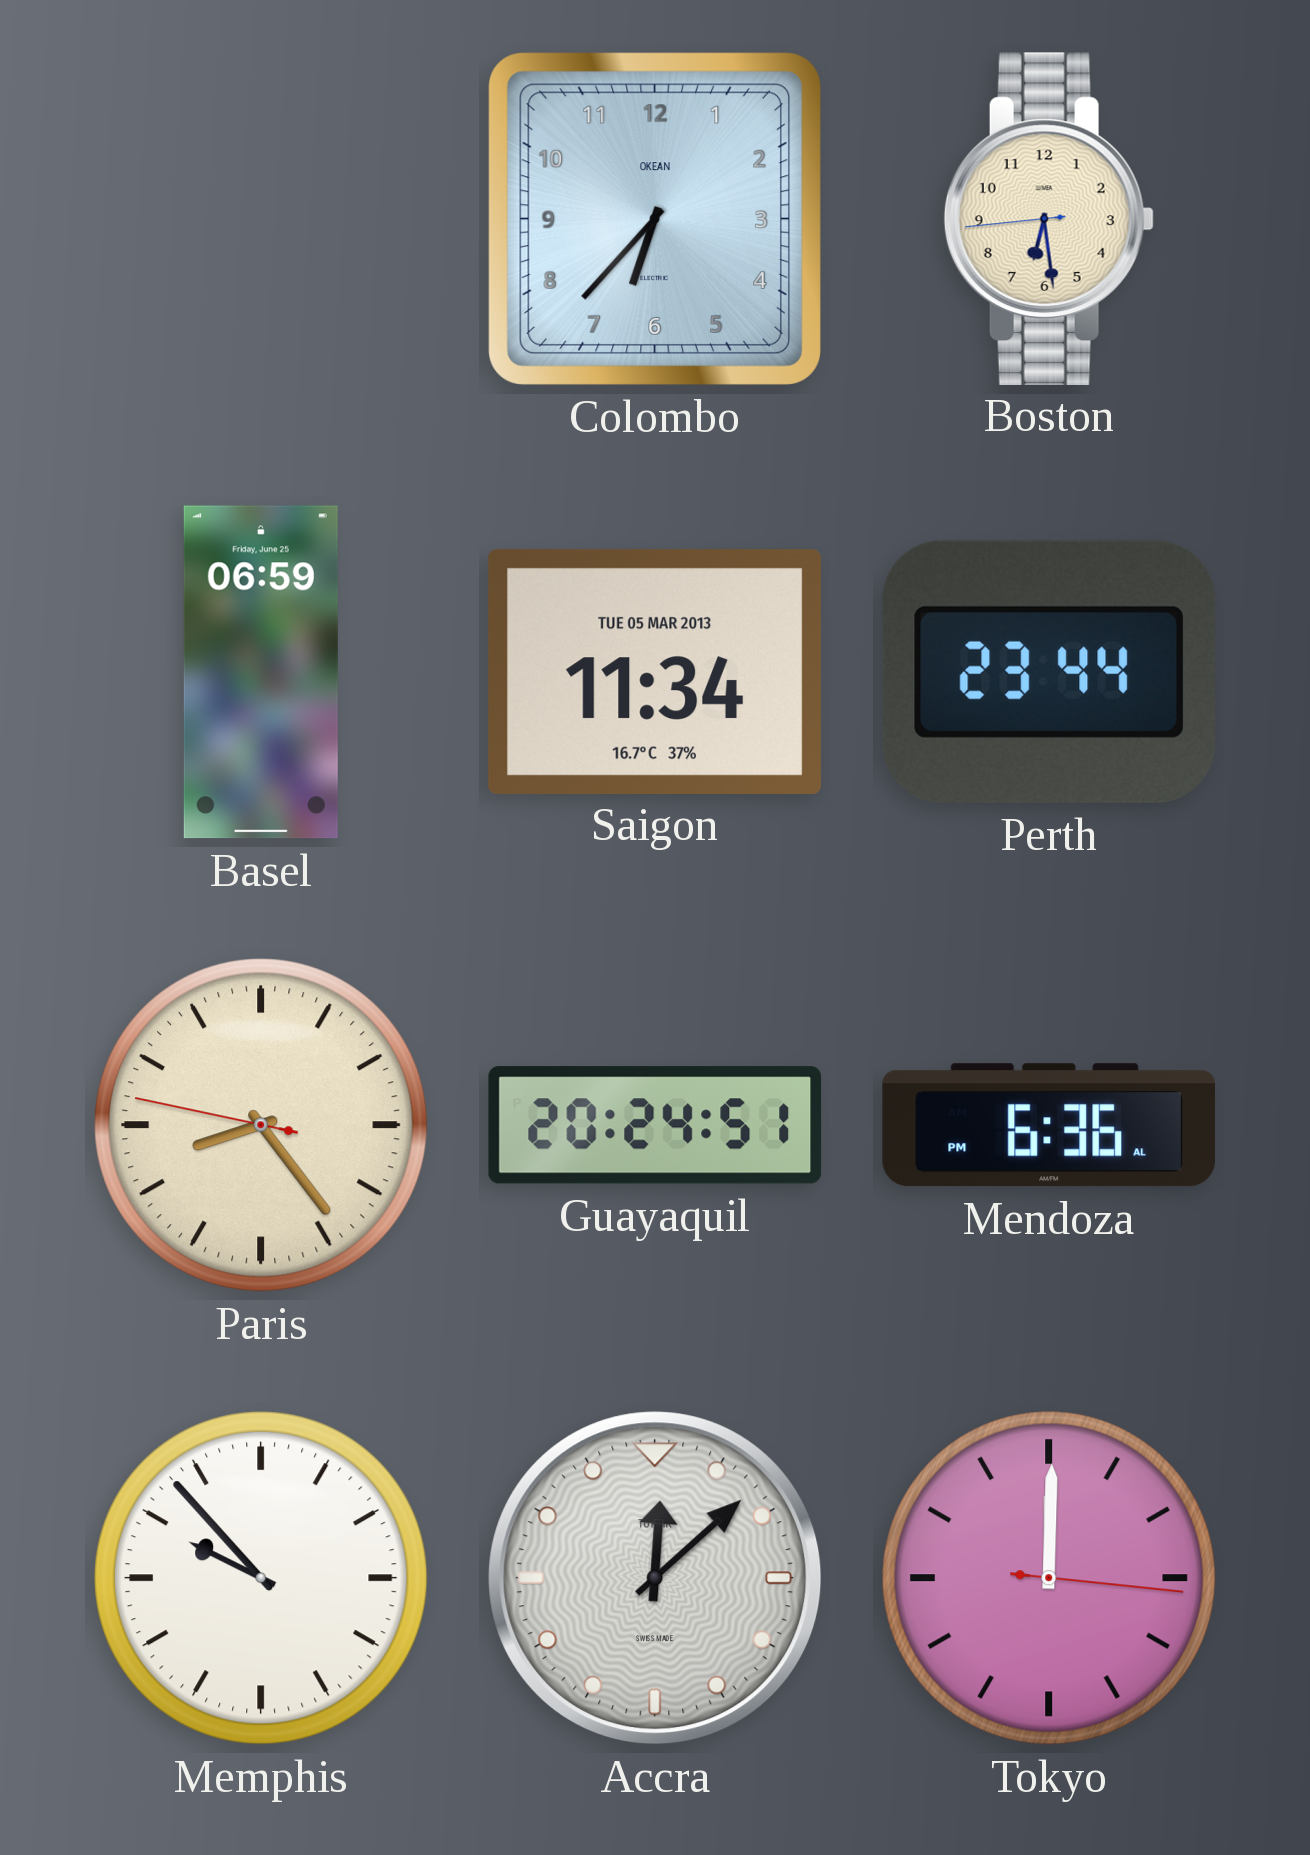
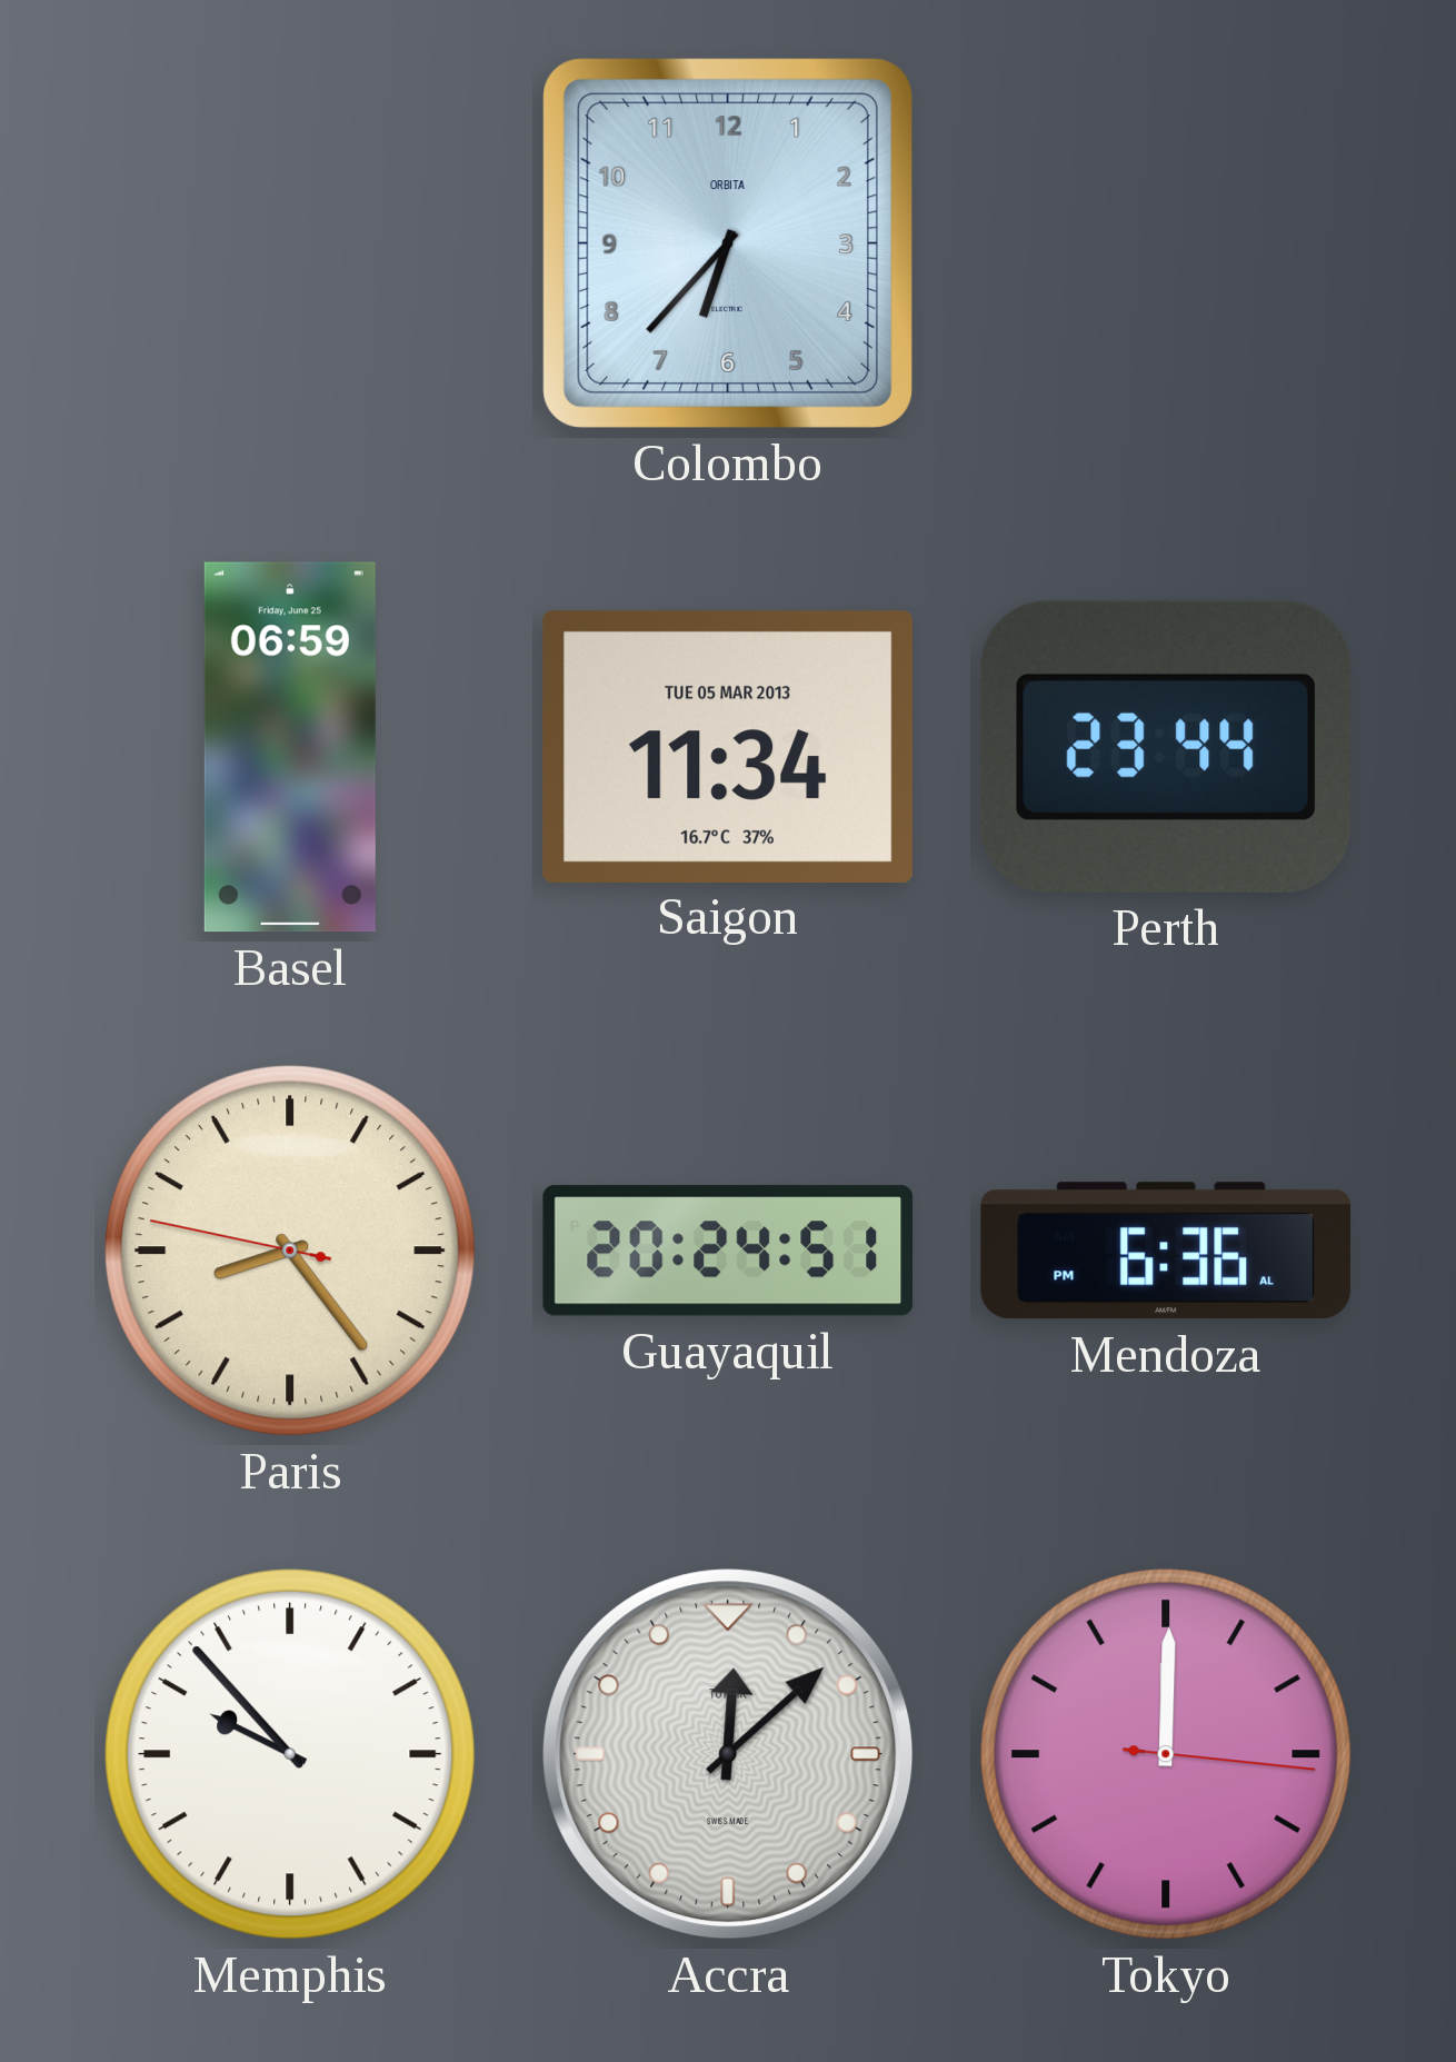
Colombo brand: OKEAN -> ORBITA (728, 243)
Boston: 6:28 -> none (1049, 218)
